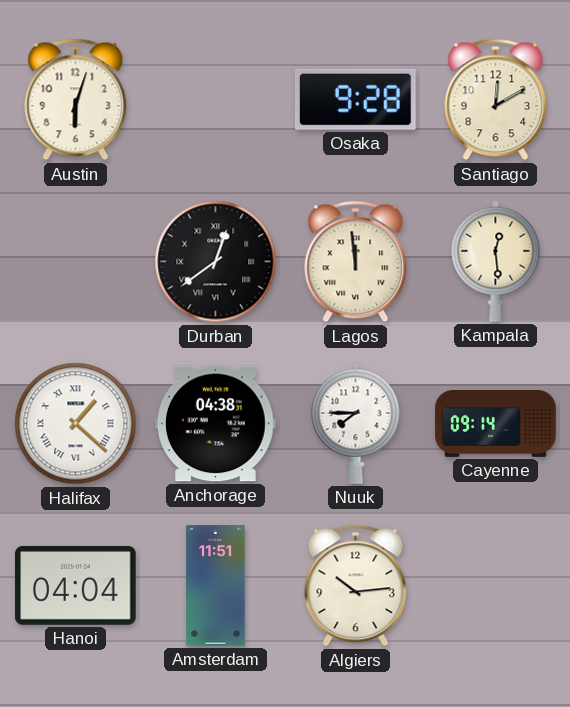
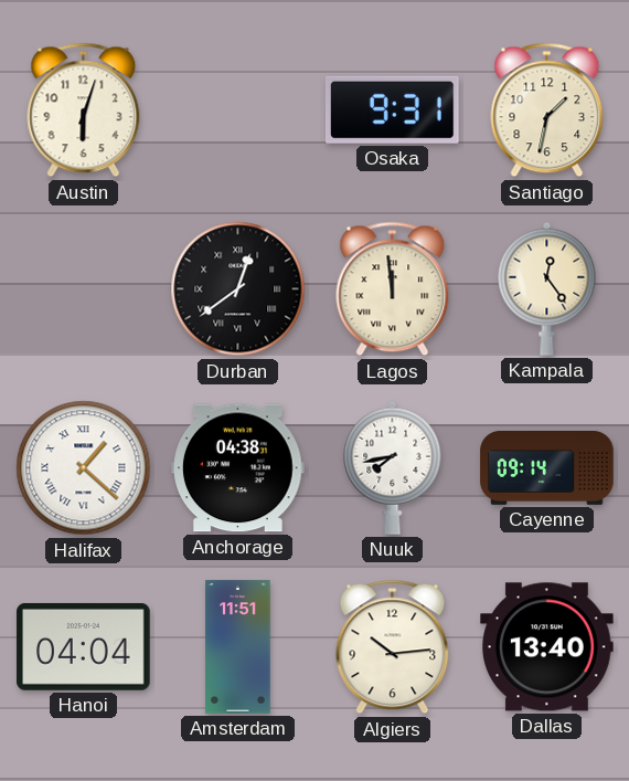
Osaka: 9:28 -> 9:31 (392, 109)
Santiago: 12:10 -> 1:32 (547, 110)
Kampala: 12:29 -> 12:24 (547, 288)
Nuuk: 7:45 -> 7:43 (393, 467)
Dallas: none -> 13:40 (547, 647)
